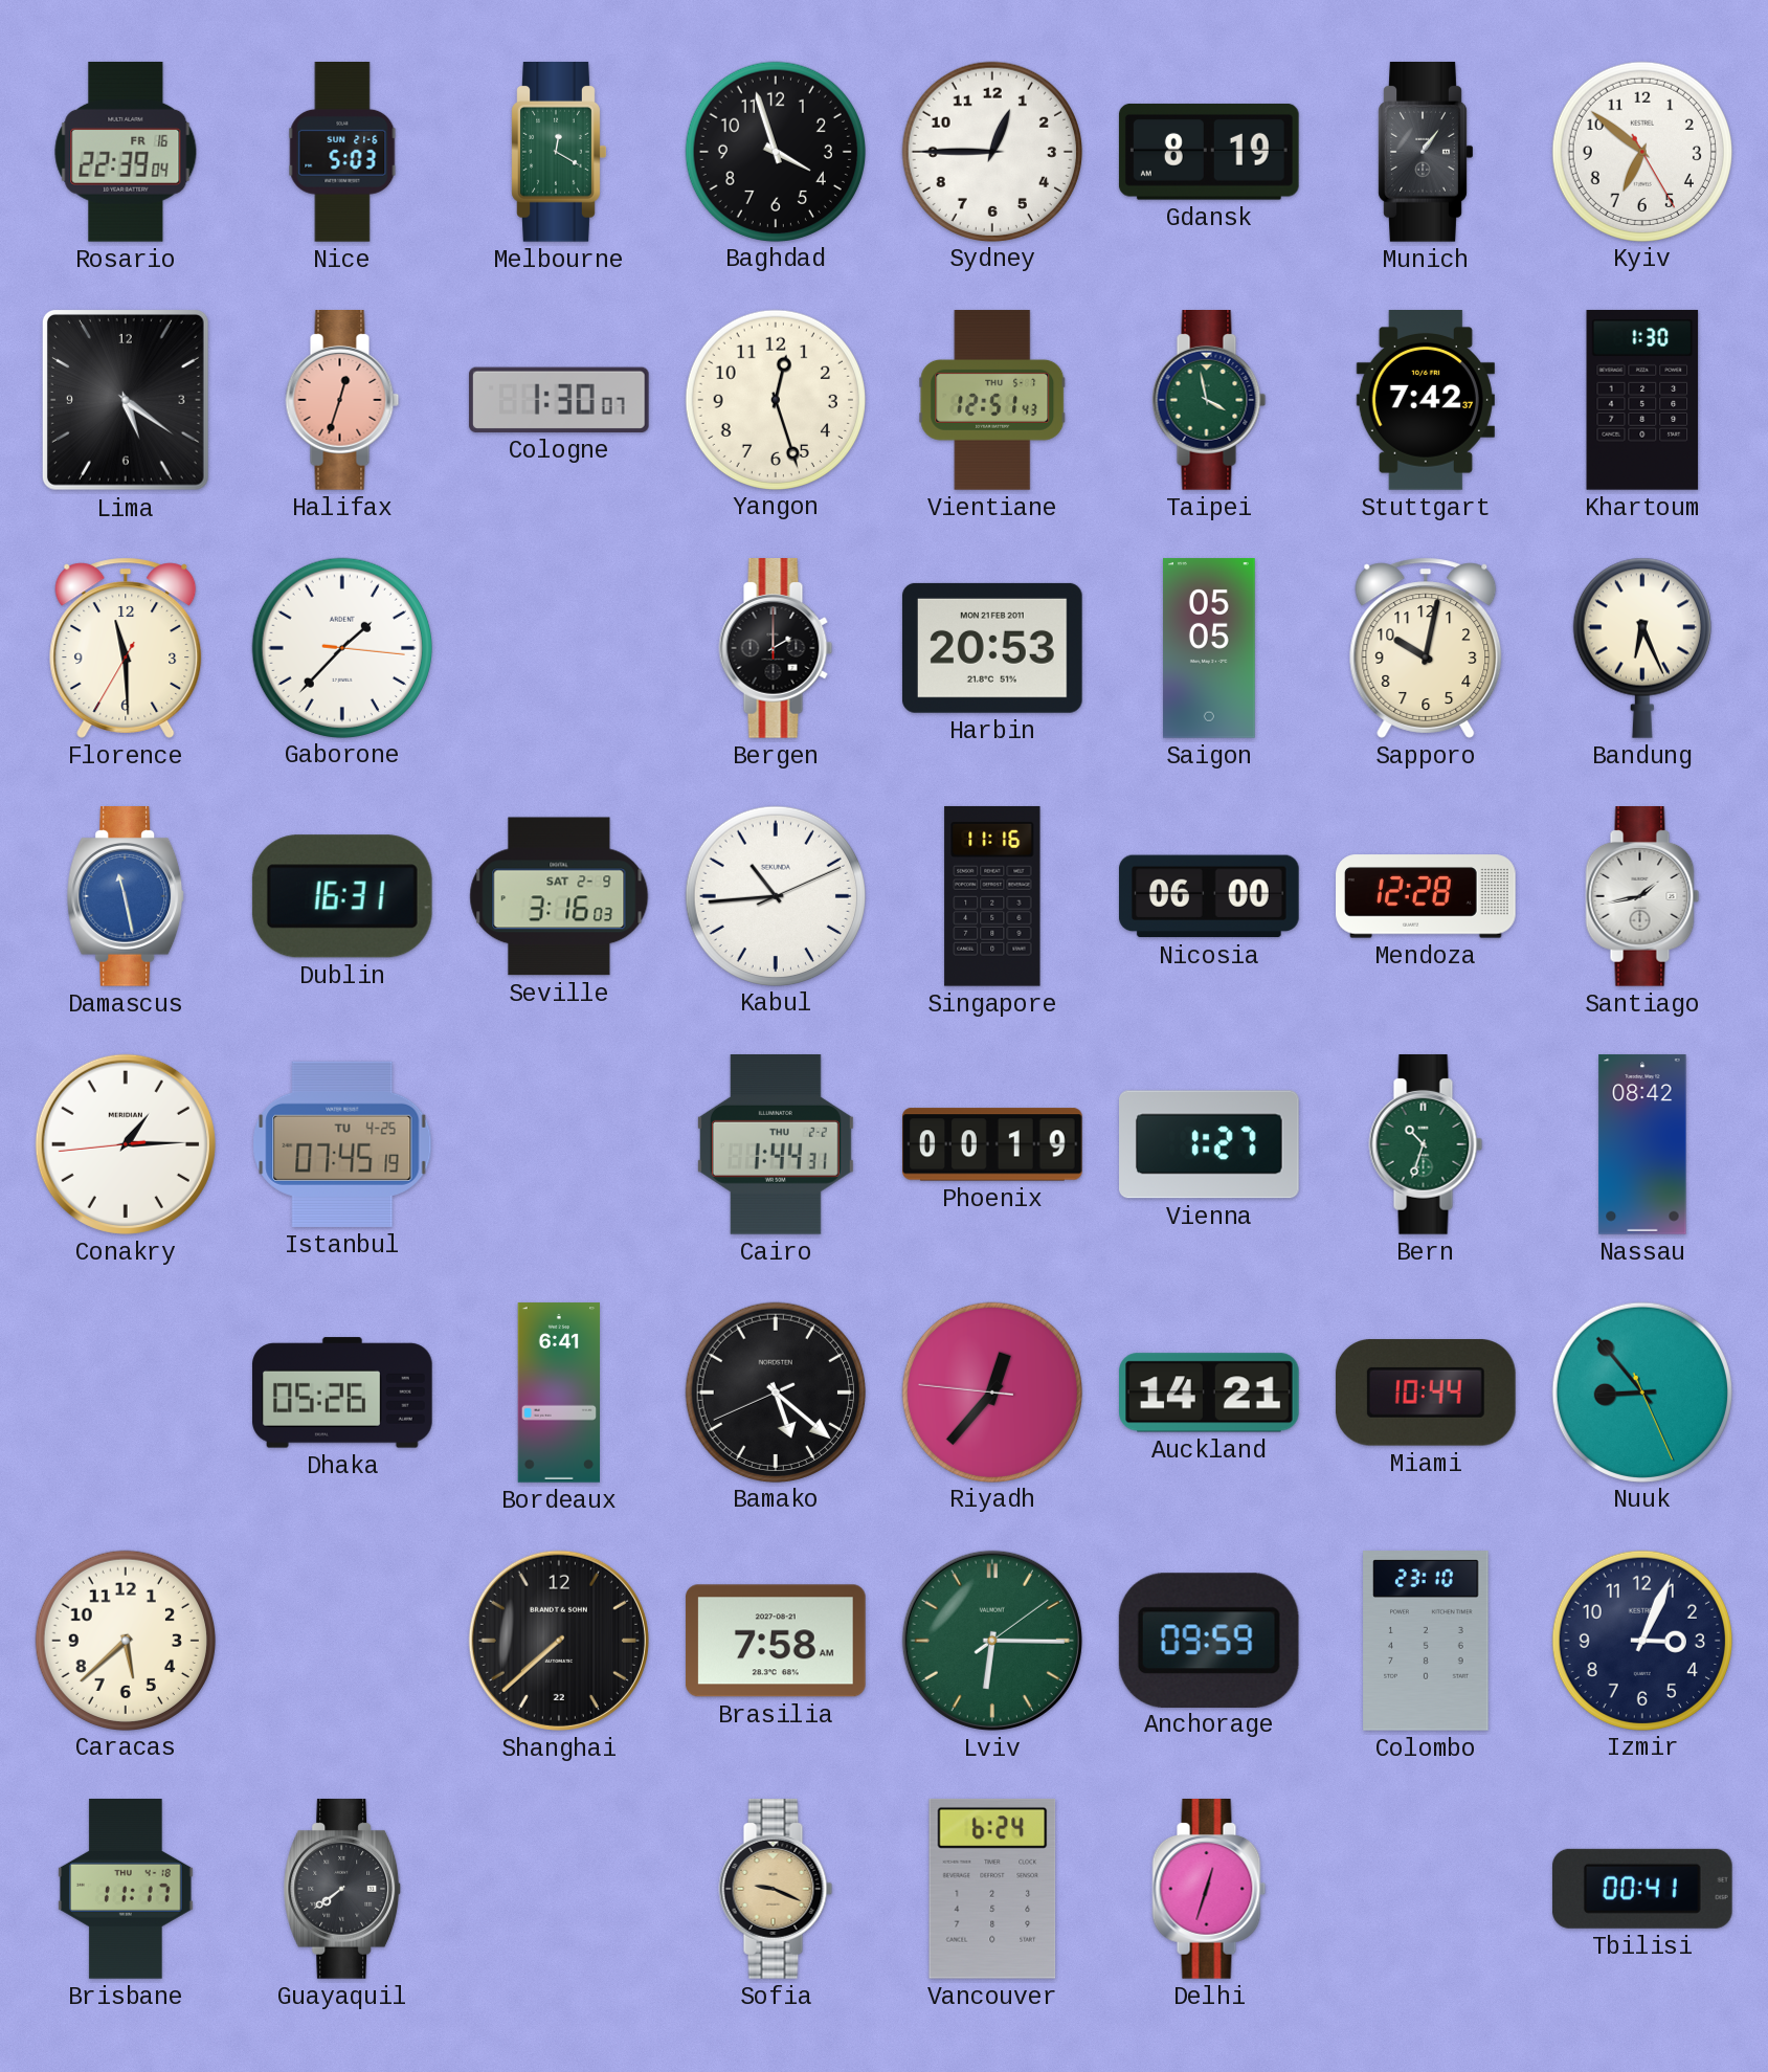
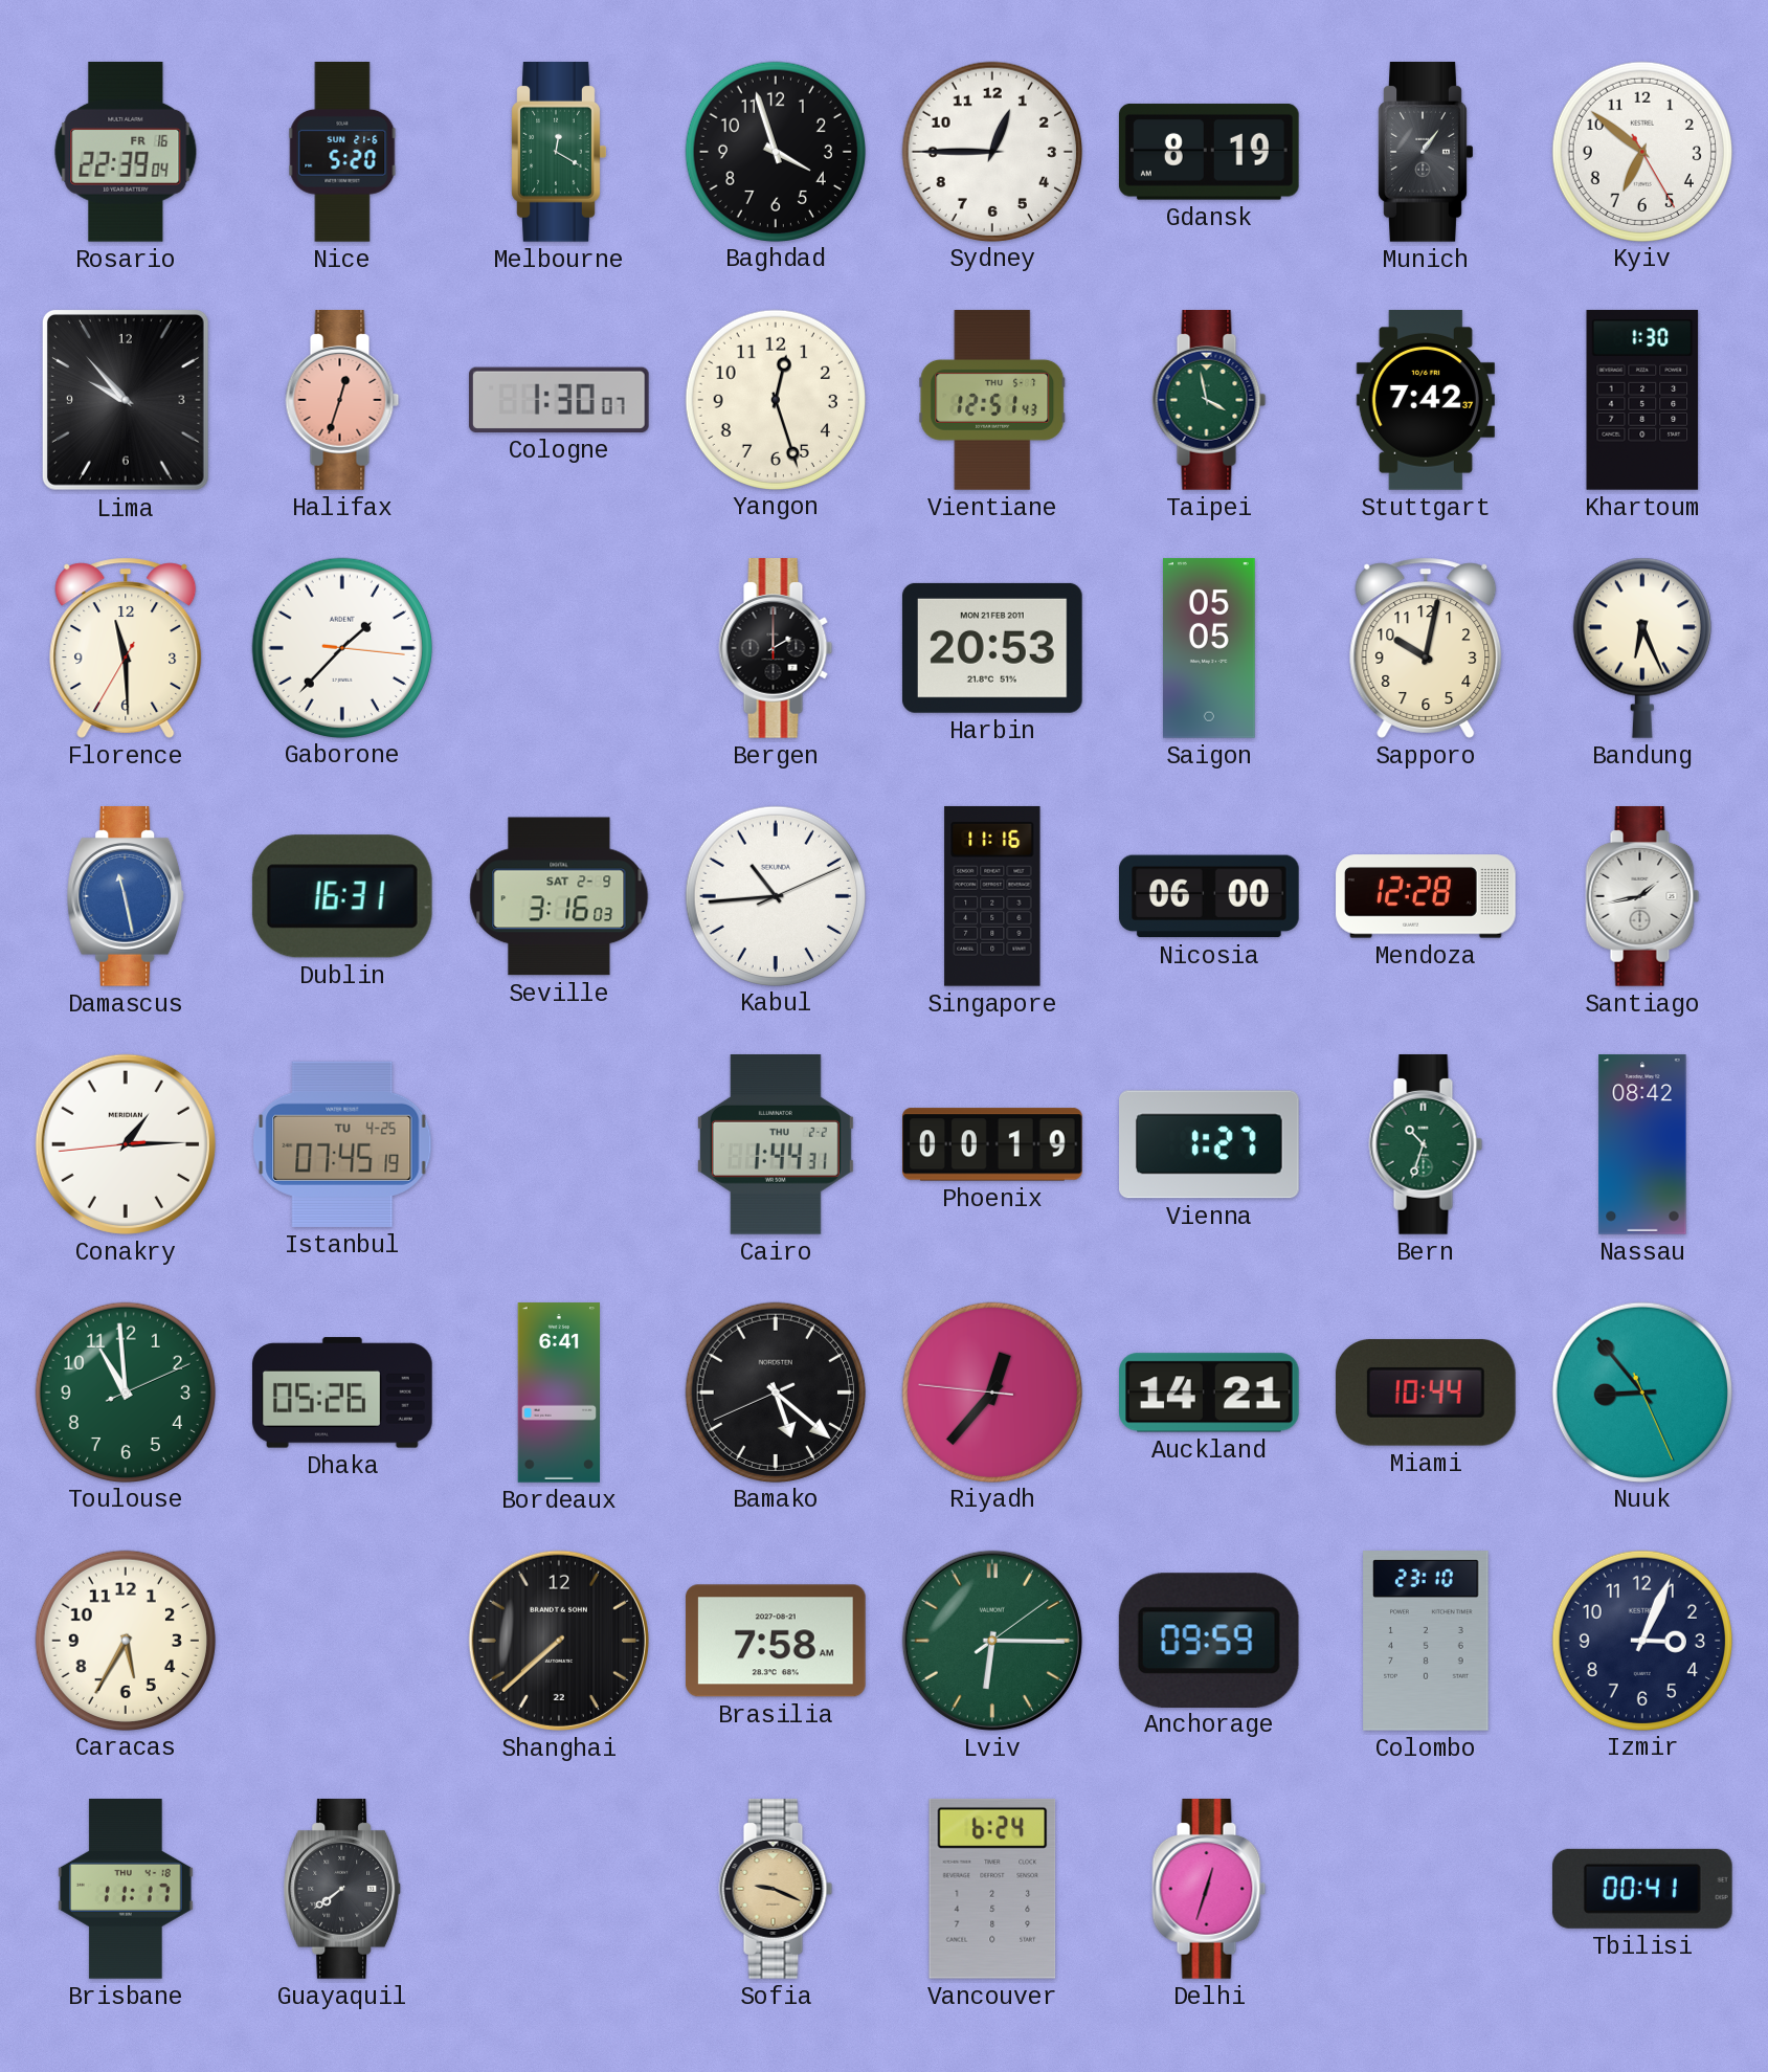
Nice: 5:03 -> 5:20 (342, 153)
Lima: 5:21 -> 9:53 (126, 400)
Toulouse: none -> 10:59 (125, 1391)
Caracas: 5:38 -> 5:35 (125, 1640)
